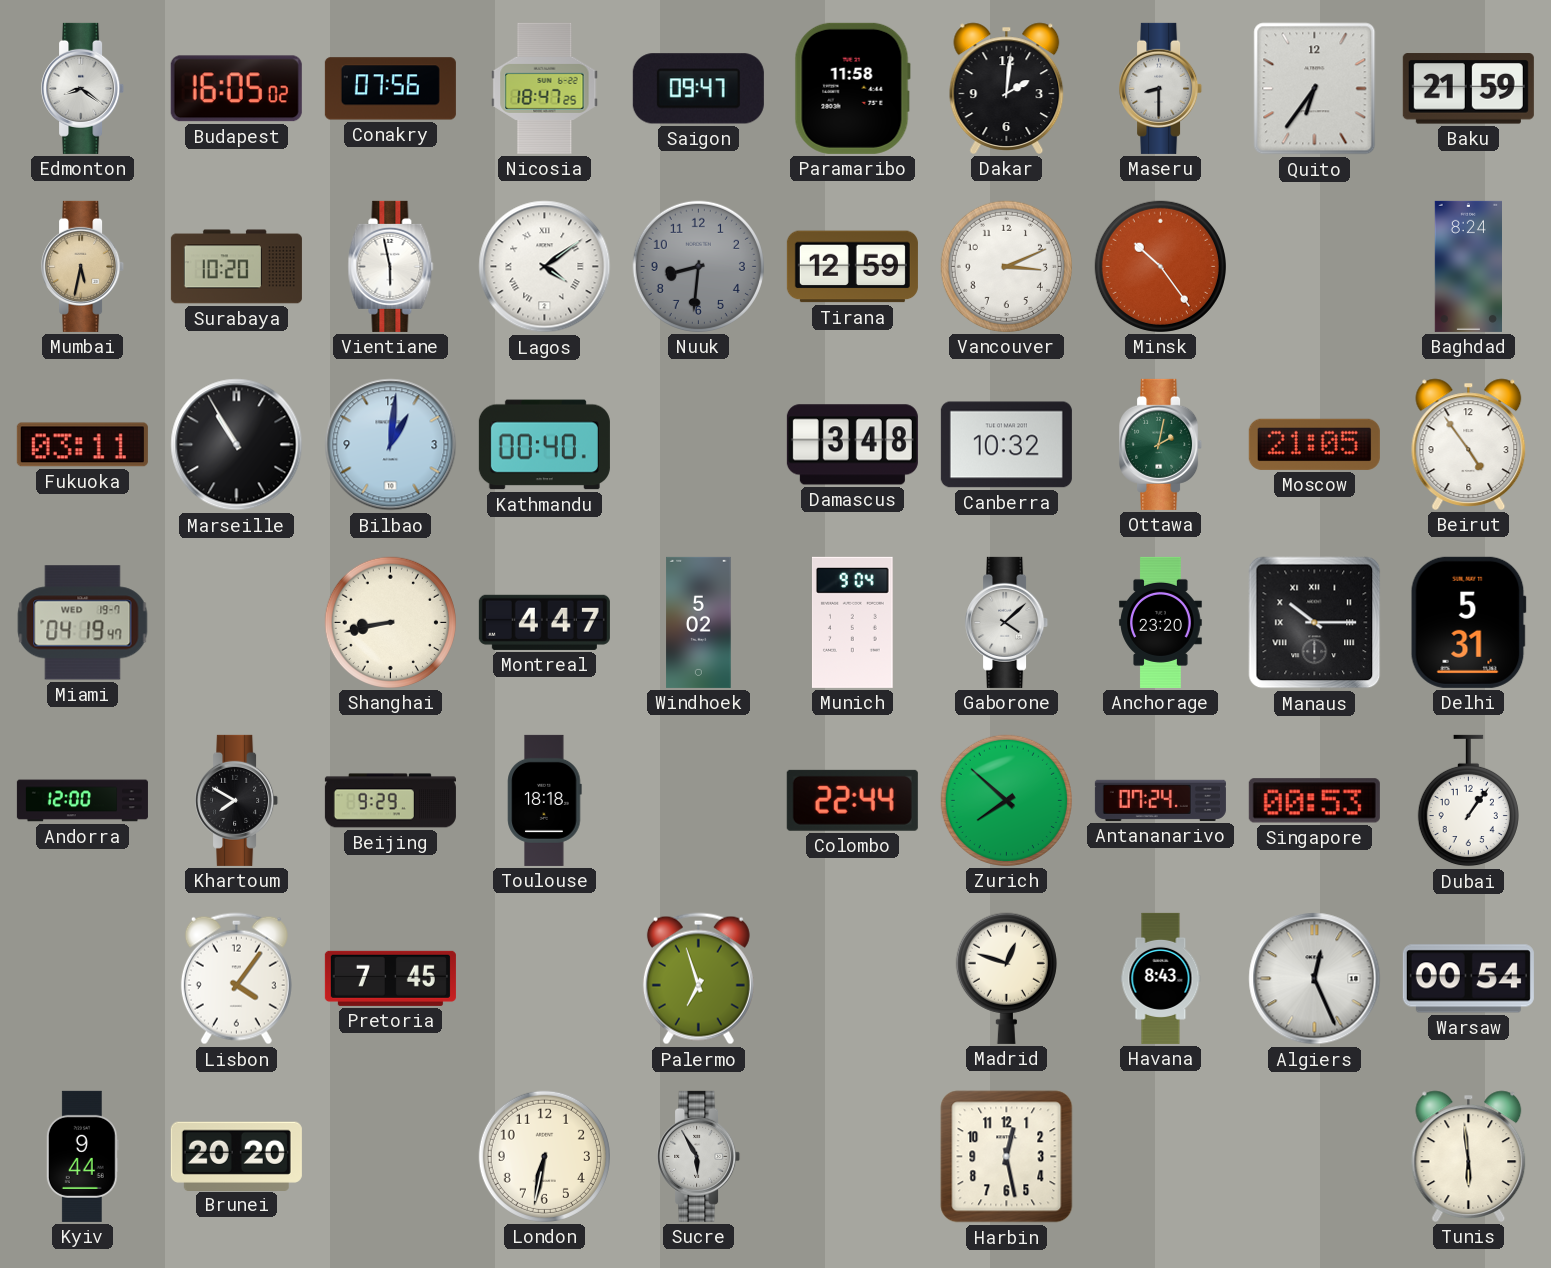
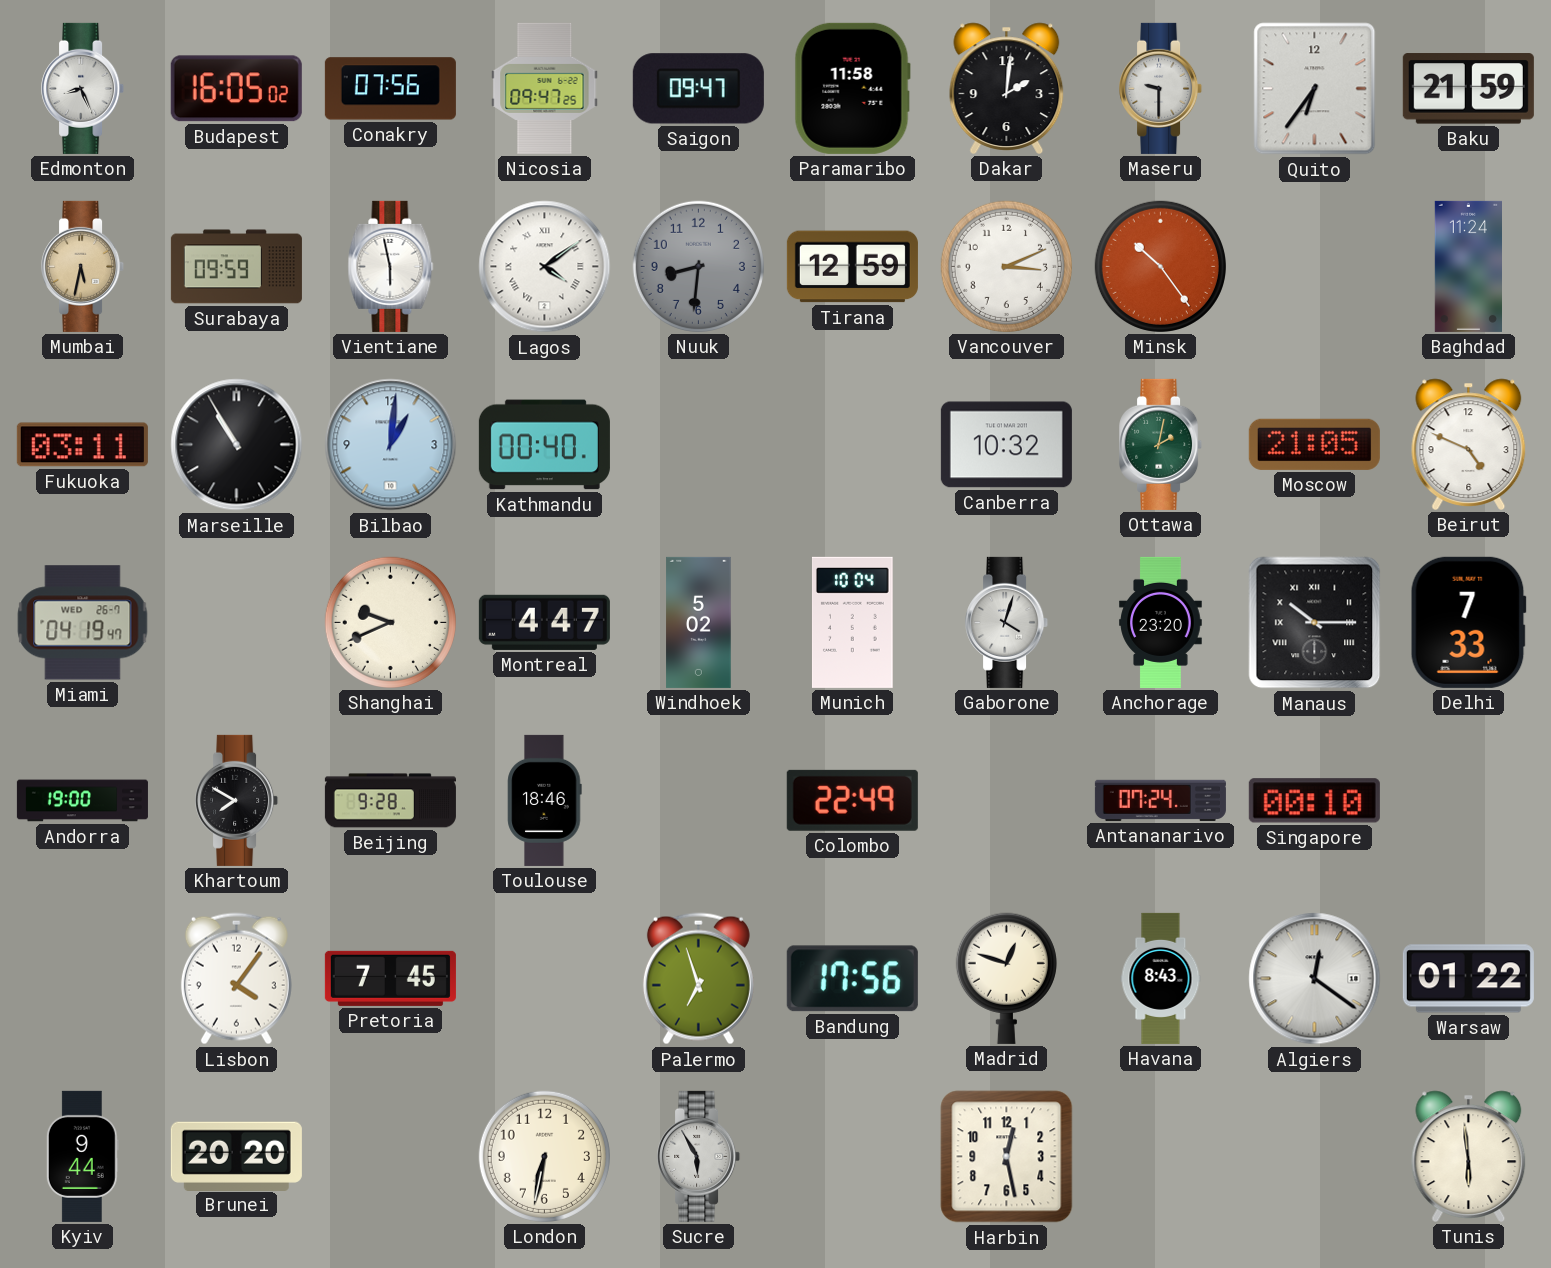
Edmonton: 8:21 -> 8:26 (83, 88)
Nicosia: 18:47 -> 09:47 (545, 88)
Maseru: 8:30 -> 9:30 (1161, 88)
Surabaya: 10:20 -> 09:59 (236, 267)
Baghdad: 8:24 -> 11:24 (1468, 266)
Damascus: 3:48 -> none (852, 445)
Beirut: 4:54 -> 4:49 (1469, 444)
Miami date: WED 19-7 -> WED 26-7 (83, 623)
Shanghai: 8:43 -> 9:41 (390, 622)
Munich: 9:04 -> 10:04 (852, 622)
Gaborone: 4:08 -> 4:03 (1007, 622)
Delhi: 5:31 -> 7:33 (1468, 622)
Andorra: 12:00 -> 19:00 (82, 801)
Beijing: 9:29 -> 9:28 (390, 801)
Toulouse: 18:18 -> 18:46 (545, 800)
Colombo: 22:44 -> 22:49 (852, 800)
Zurich: 7:52 -> none (1006, 800)
Singapore: 00:53 -> 00:10 (1314, 801)
Dubai: 1:06 -> none (1468, 801)
Bandung: none -> 17:56 (852, 979)
Algiers: 12:26 -> 12:21 (1315, 979)
Warsaw: 00:54 -> 01:22 (1468, 979)
